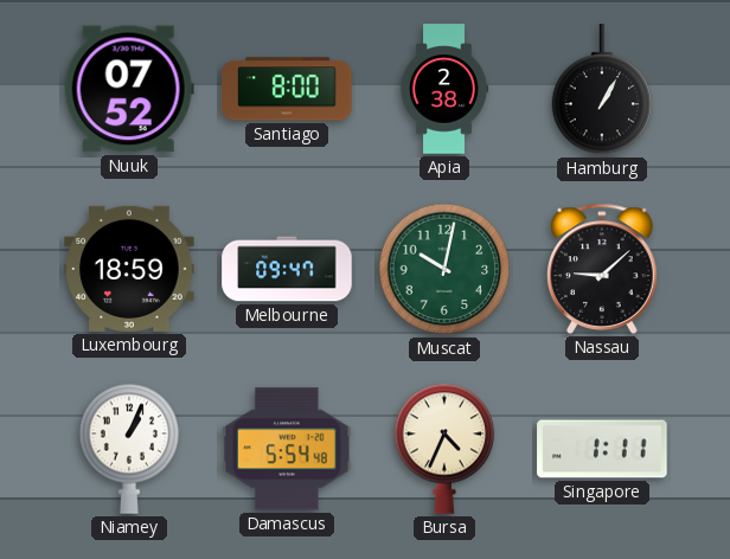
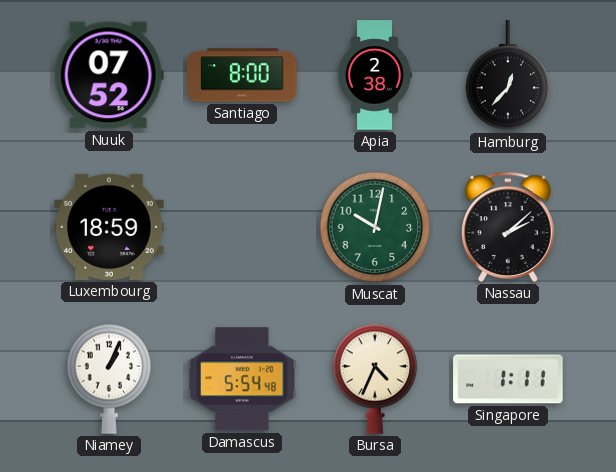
Hamburg: 1:05 -> 12:37 (508, 76)
Melbourne: 09:47 -> none (287, 269)
Nassau: 9:08 -> 2:08 (509, 227)
